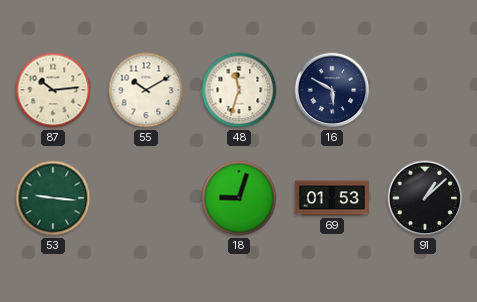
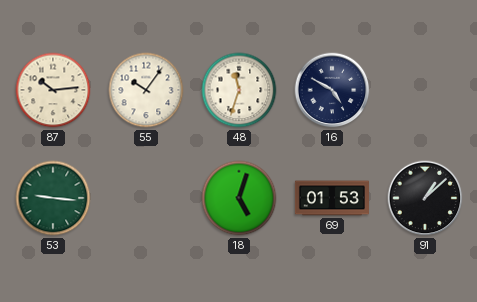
55: 10:10 -> 10:06 (146, 90)
16: 5:50 -> 4:50 (332, 90)
18: 9:03 -> 5:03 (239, 198)
